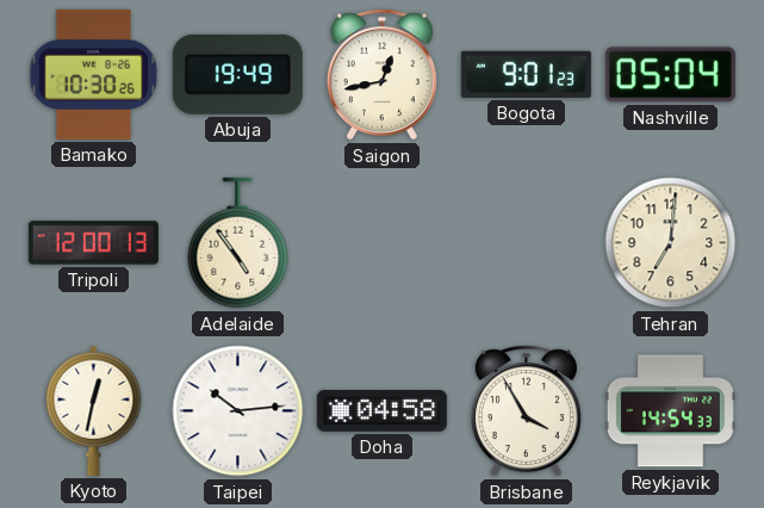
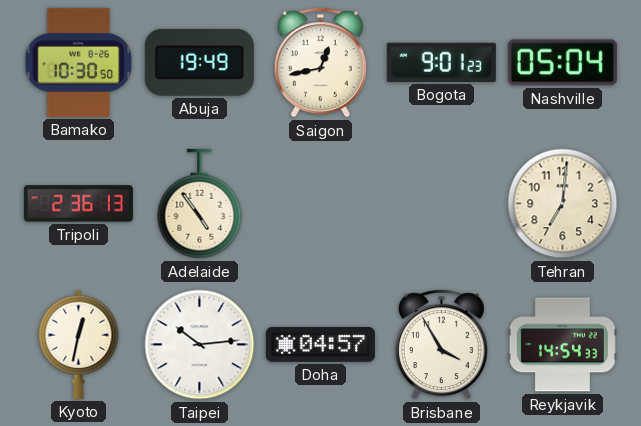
Bamako: 10:30:26 -> 10:30:50 (79, 62)
Tripoli: 12:00 -> 2:36 (78, 204)
Doha: 04:58 -> 04:57 (320, 345)
